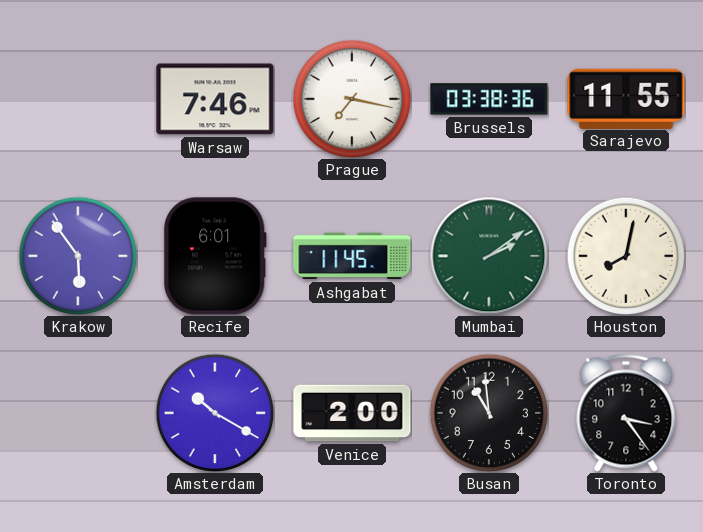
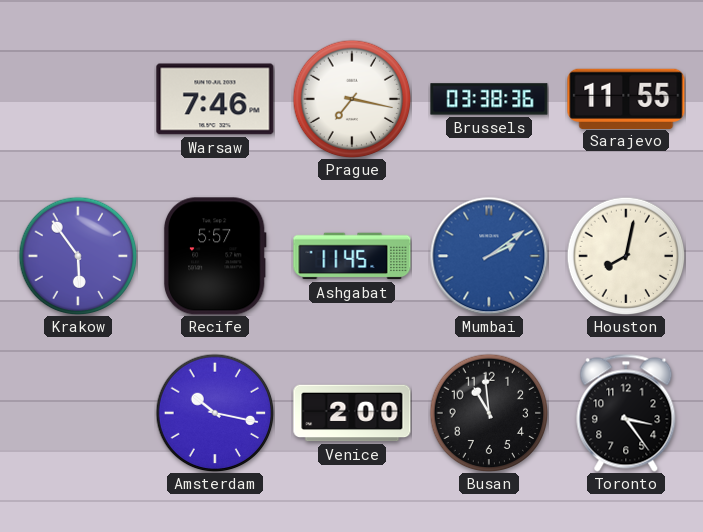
Recife: 6:01 -> 5:57 (215, 256)
Mumbai dial: green -> blue (489, 256)
Amsterdam: 10:20 -> 10:17 (215, 413)
